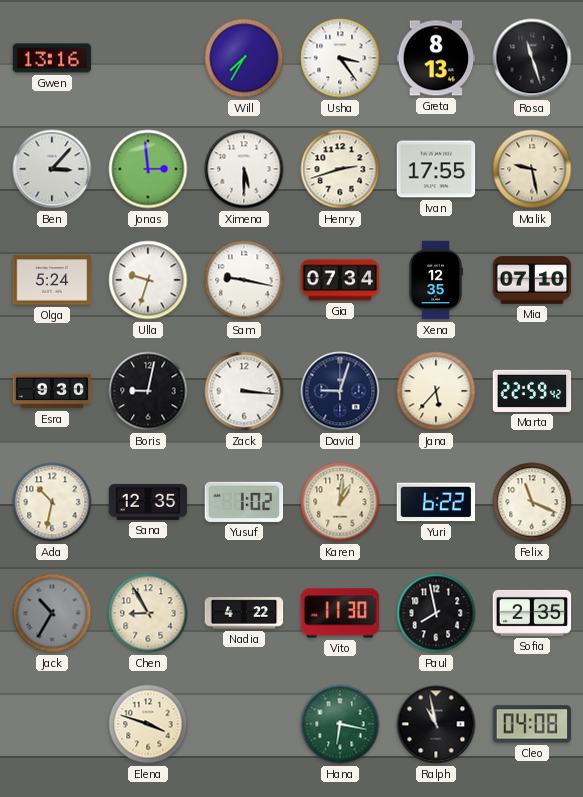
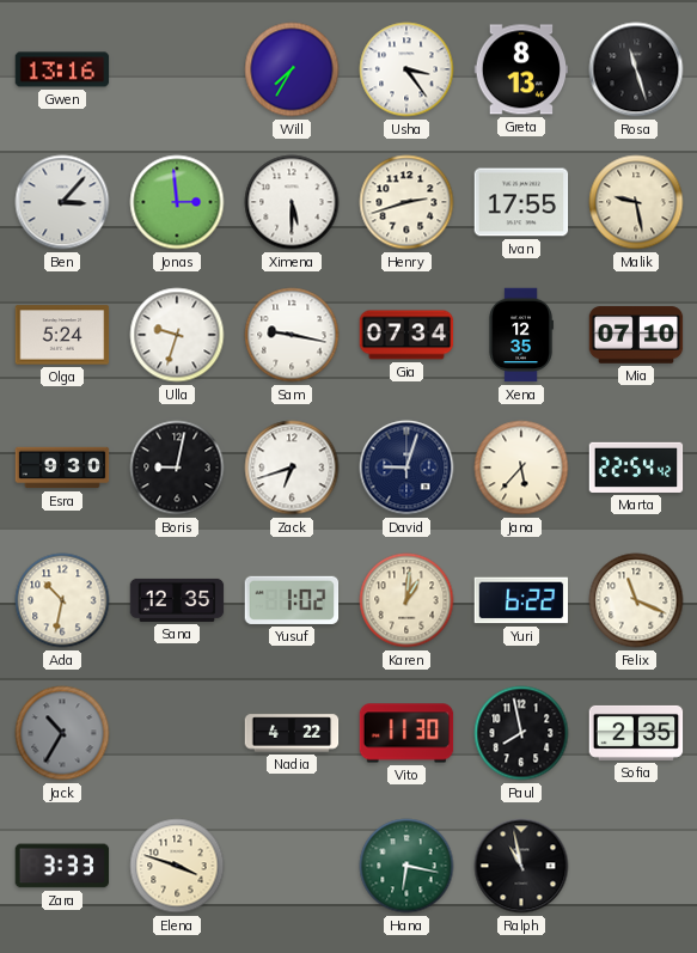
Zack: 3:16 -> 6:42 (292, 468)
Marta: 22:59 -> 22:54 (636, 468)
Chen: 8:55 -> none (148, 613)
Zara: none -> 3:33 (62, 866)
Cleo: 04:08 -> none (532, 724)
